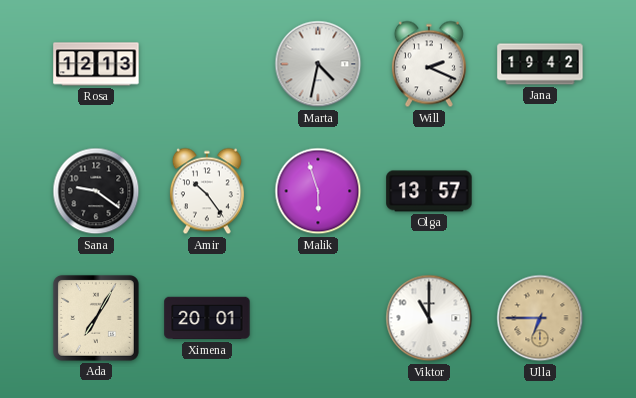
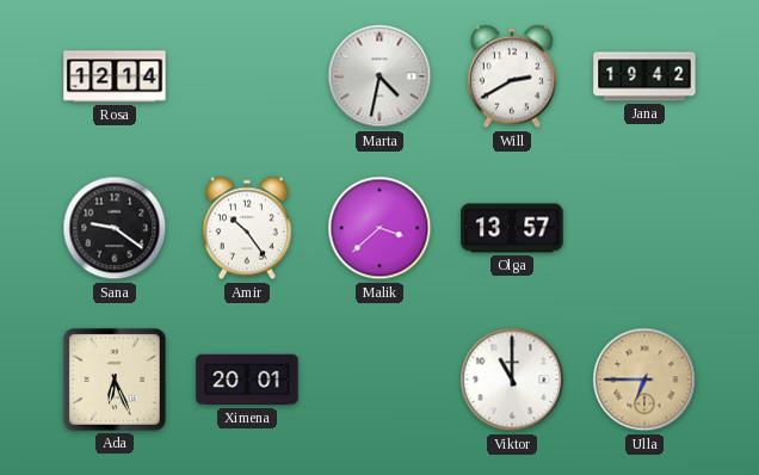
Rosa: 12:13 -> 12:14 (115, 76)
Will: 2:19 -> 2:40 (512, 76)
Malik: 5:57 -> 3:38 (379, 228)
Ada: 7:05 -> 6:26 (115, 380)
